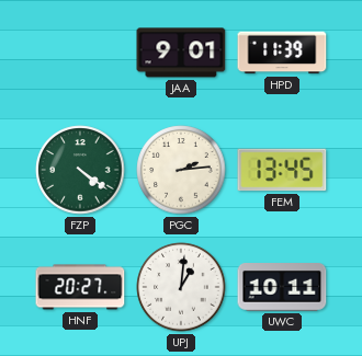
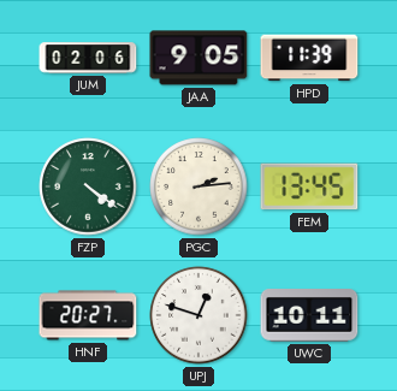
JUM: none -> 02:06 (88, 58)
JAA: 9:01 -> 9:05 (198, 58)
UPJ: 1:01 -> 12:48 (198, 315)
